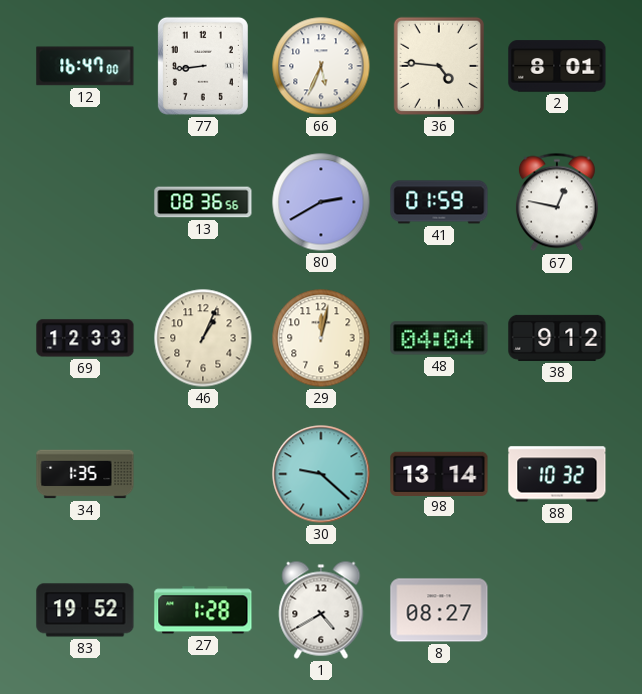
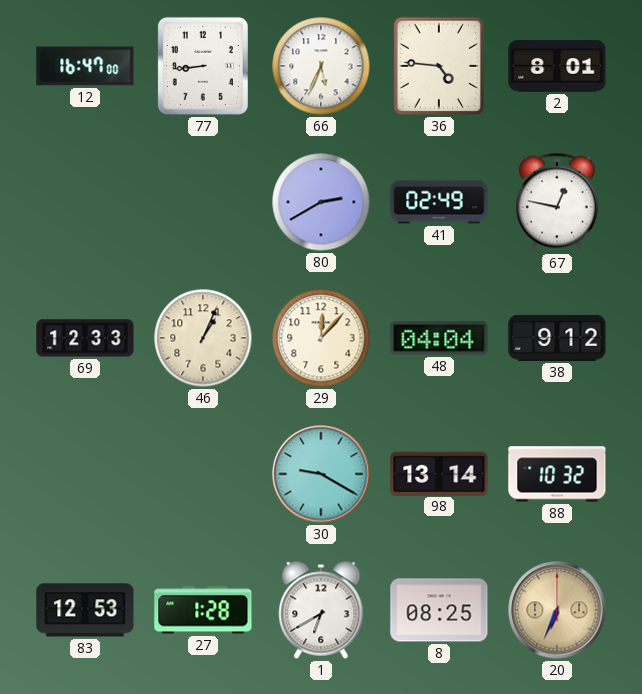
13: 08:36 -> none (203, 202)
41: 01:59 -> 02:49 (439, 202)
29: 12:02 -> 12:07 (321, 338)
34: 1:35 -> none (85, 474)
30: 9:22 -> 9:20 (321, 474)
83: 19:52 -> 12:53 (85, 610)
1: 4:40 -> 6:40 (321, 610)
8: 08:27 -> 08:25 (439, 610)
20: none -> 6:34 (557, 610)
